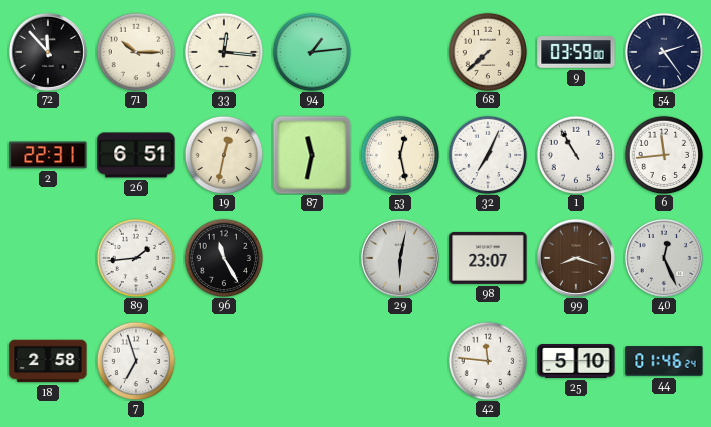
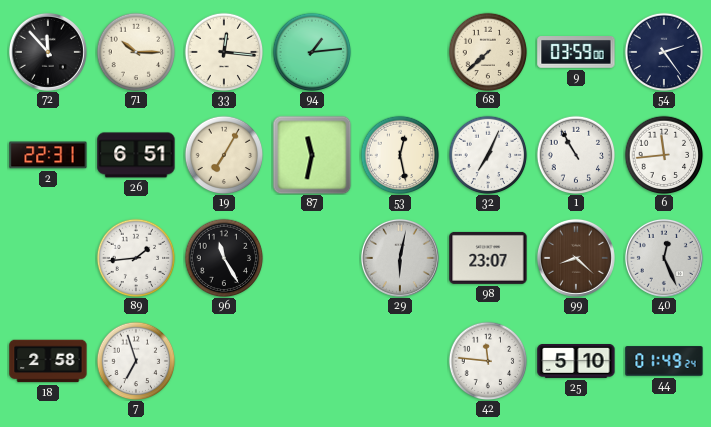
19: 12:32 -> 7:05 (224, 155)
99: 8:18 -> 8:22 (576, 258)
44: 01:46 -> 01:49 (664, 361)
